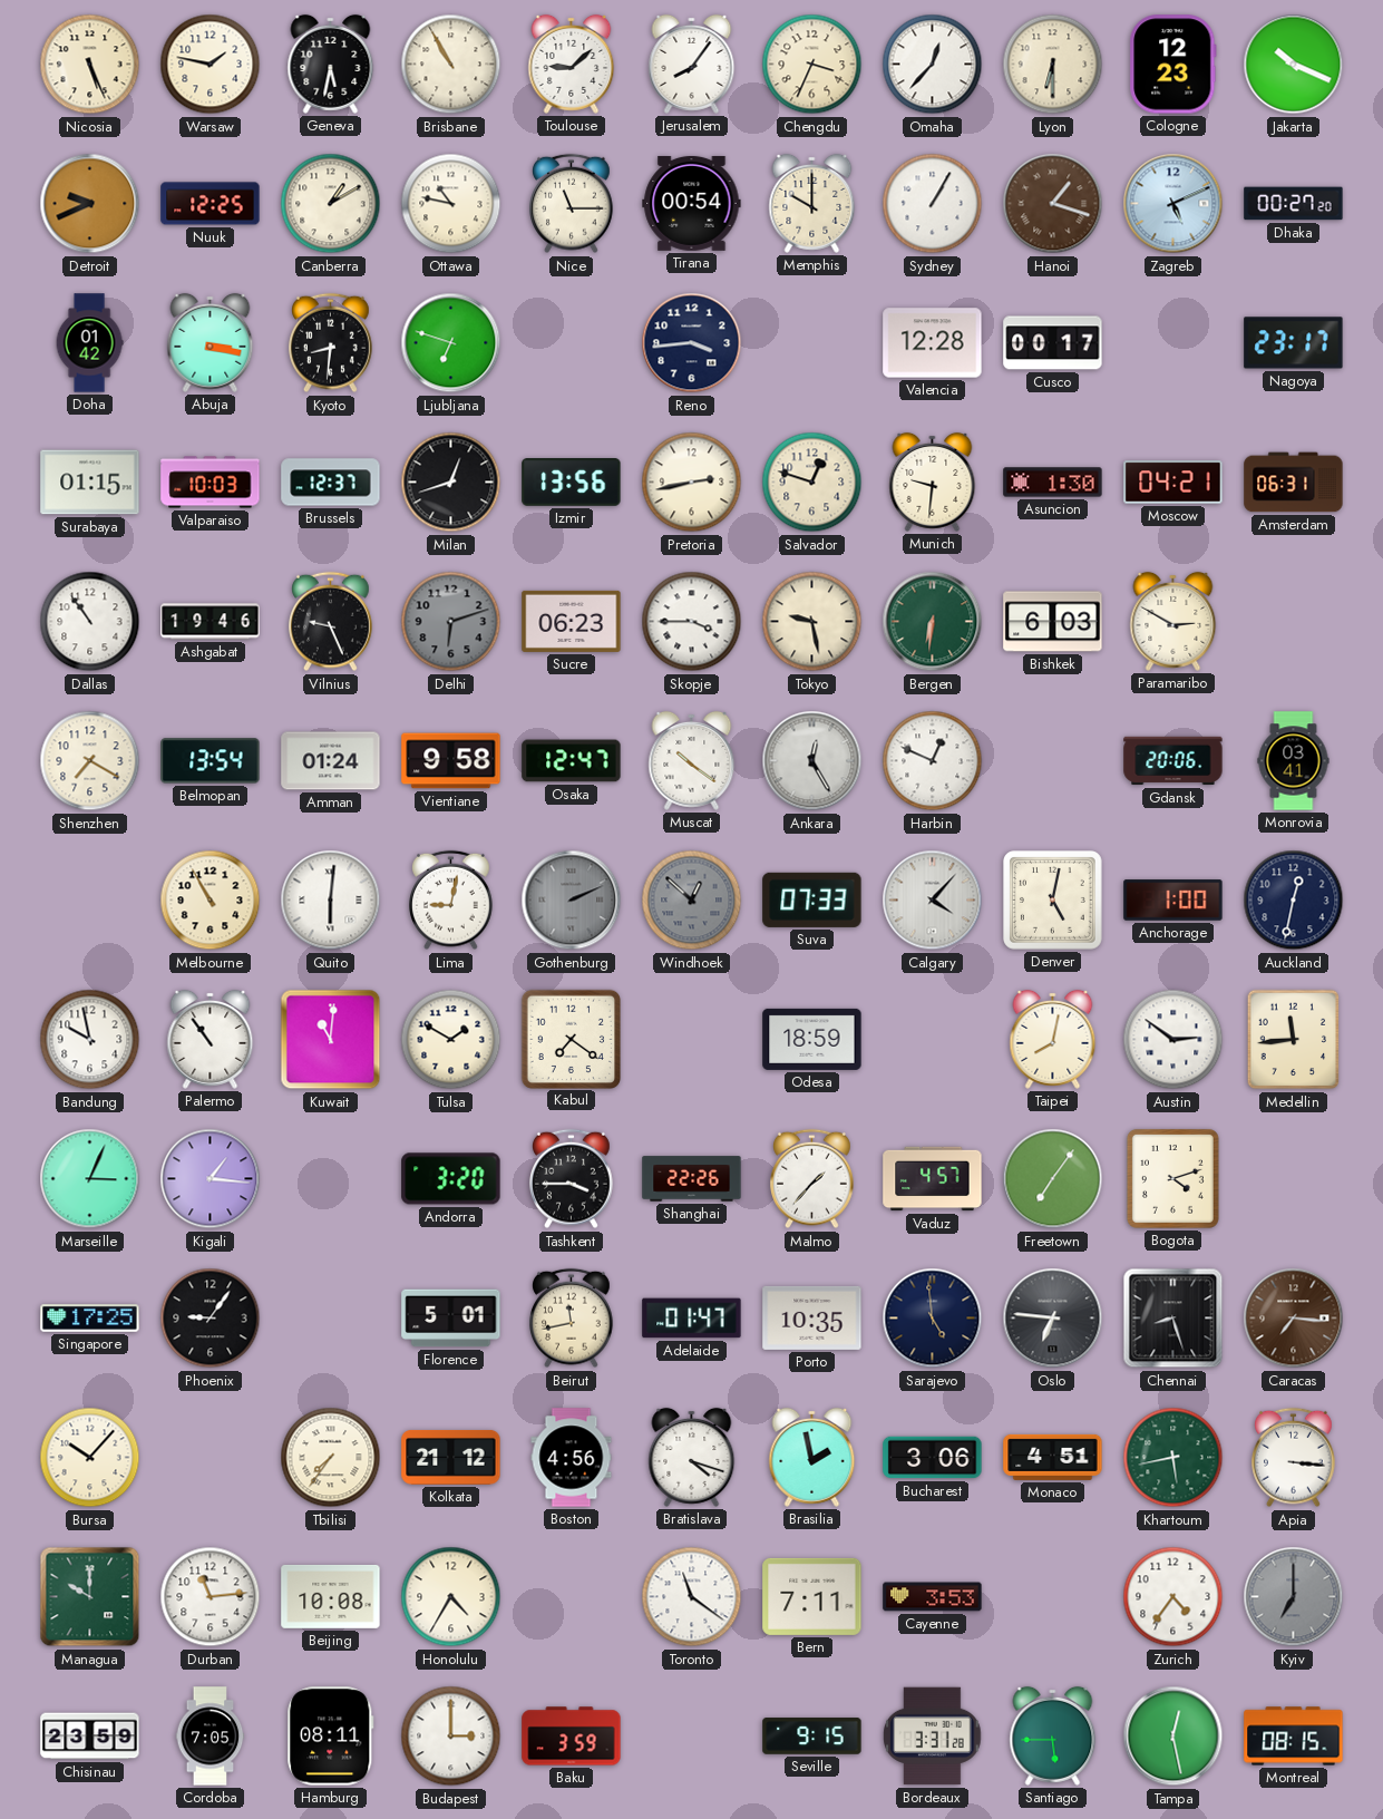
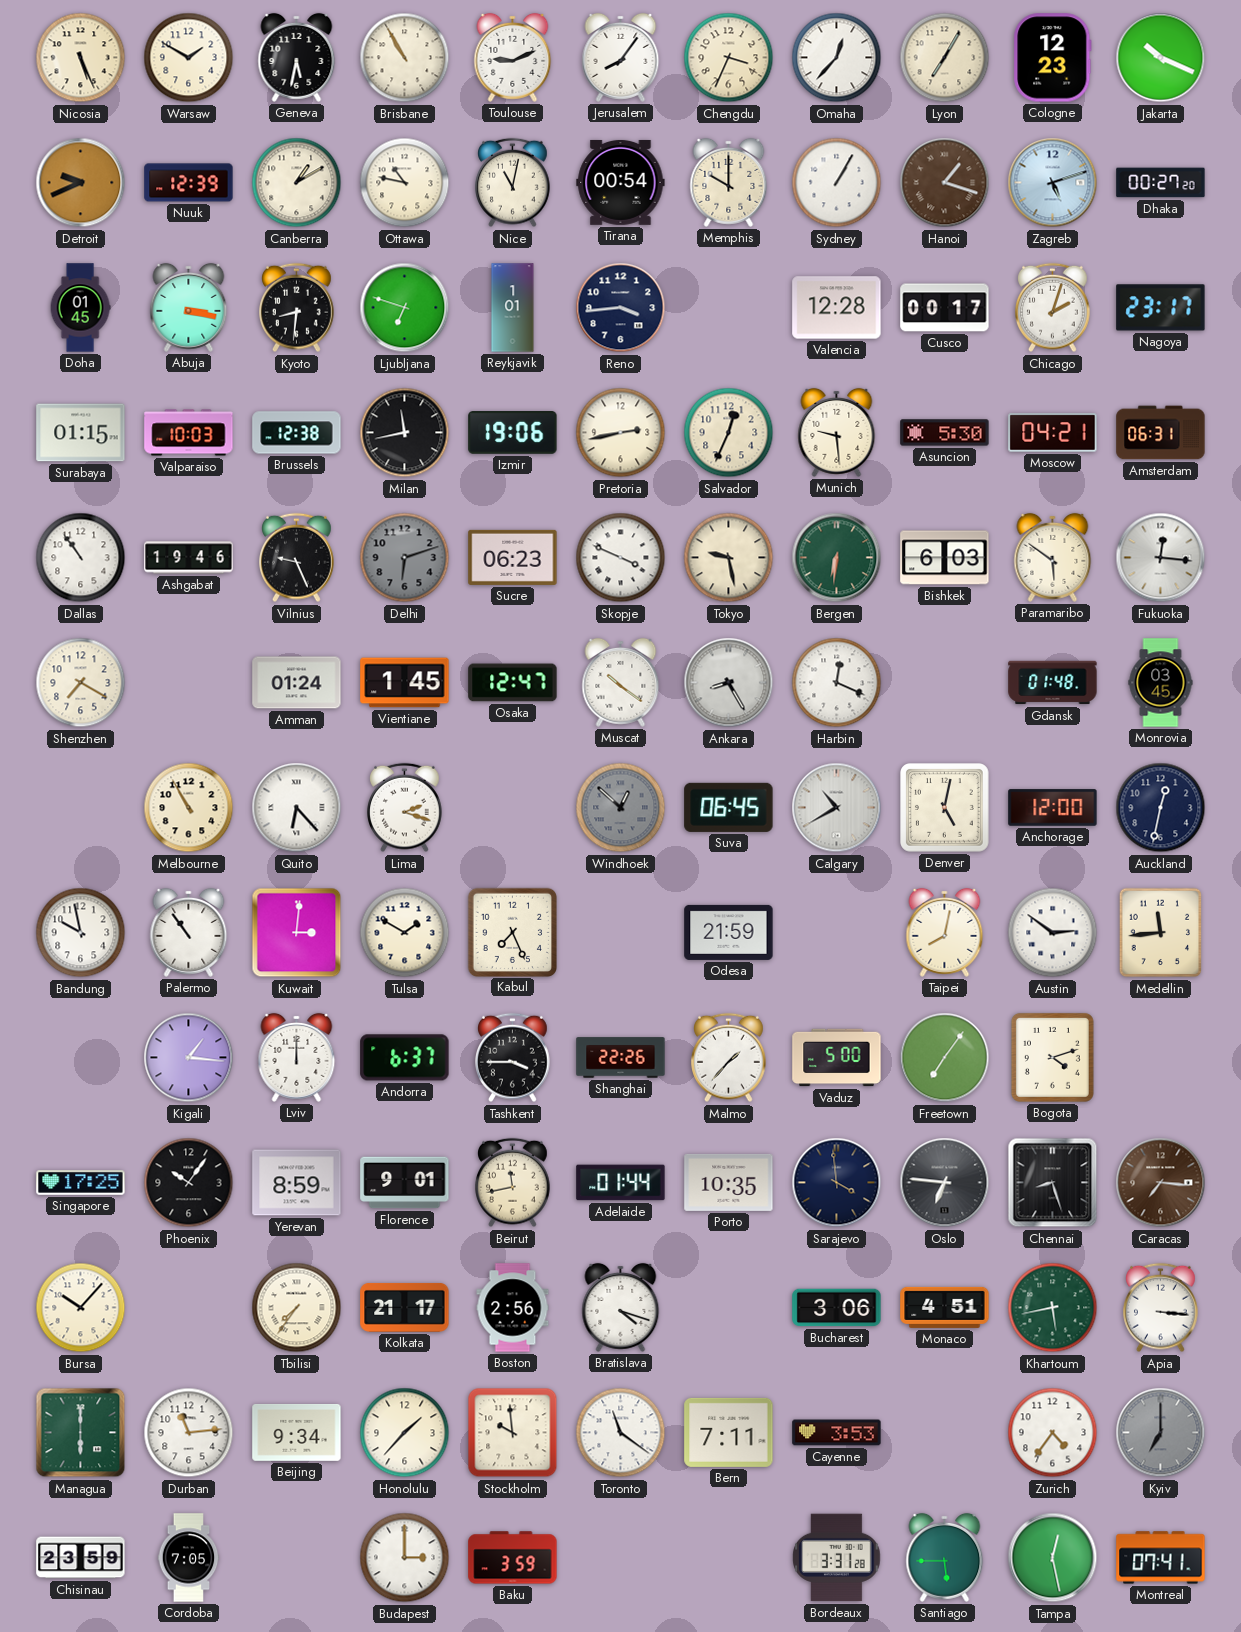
Warsaw: 1:47 -> 1:50 (189, 58)
Toulouse: 9:08 -> 9:11 (513, 57)
Lyon: 6:30 -> 7:05 (945, 58)
Nuuk: 12:25 -> 12:39 (189, 183)
Nice: 11:15 -> 11:02 (513, 183)
Zagreb: 5:11 -> 5:12 (1053, 183)
Doha: 01:42 -> 01:45 (80, 308)
Reykjavik: none -> 1:01 (513, 308)
Chicago: none -> 2:03 (1053, 308)
Brussels: 12:37 -> 12:38 (297, 433)
Milan: 12:42 -> 11:43 (405, 433)
Izmir: 13:56 -> 19:06 (513, 433)
Salvador: 12:48 -> 12:34 (729, 433)
Munich: 9:31 -> 9:29 (837, 432)
Asuncion: 1:30 -> 5:30 (945, 433)
Skopje: 3:45 -> 3:49 (621, 558)
Paramaribo: 2:50 -> 5:51 (1053, 557)
Fukuoka: none -> 12:16 (1161, 558)
Belmopan: 13:54 -> none (211, 761)
Vientiane: 9:58 -> 1:45 (405, 683)
Ankara: 12:25 -> 8:25 (729, 683)
Harbin: 12:49 -> 12:19 (837, 683)
Gdansk: 20:06 -> 01:48 (1053, 683)
Monrovia: 03:41 -> 03:45 (1161, 683)
Quito: 6:01 -> 6:23 (297, 808)
Lima: 9:02 -> 2:18 (405, 808)
Gothenburg: 2:11 -> none (572, 901)
Suva: 07:33 -> 06:45 (729, 807)
Calgary: 4:07 -> 10:40 (837, 808)
Anchorage: 1:00 -> 12:00 (1053, 808)
Kuwait: 11:01 -> 3:01 (297, 933)
Kabul: 7:21 -> 7:26 (512, 932)
Odesa: 18:59 -> 21:59 (729, 932)
Marseille: 3:04 -> none (90, 1179)
Lviv: none -> 12:00 (297, 1057)
Andorra: 3:20 -> 6:37 (405, 1058)
Vaduz: 4:57 -> 5:00 (837, 1058)
Phoenix: 9:06 -> 10:06 (189, 1183)
Yerevan: none -> 8:59 (297, 1183)
Florence: 5:01 -> 9:01 (405, 1183)
Adelaide: 01:47 -> 01:44 (621, 1183)
Sarajevo: 4:59 -> 3:59 (837, 1183)
Kolkata: 21:12 -> 21:17 (405, 1307)
Boston: 4:56 -> 2:56 (513, 1308)
Brasilia: 1:58 -> none (812, 1457)
Managua: 10:00 -> 6:00 (81, 1433)
Beijing: 10:08 -> 9:34 (297, 1433)
Honolulu: 4:35 -> 1:37 (405, 1433)
Stockholm: none -> 9:59 (513, 1433)
Hamburg: 08:11 -> none (331, 1737)
Seville: 9:15 -> none (812, 1737)
Montreal: 08:15 -> 07:41 (1161, 1558)
